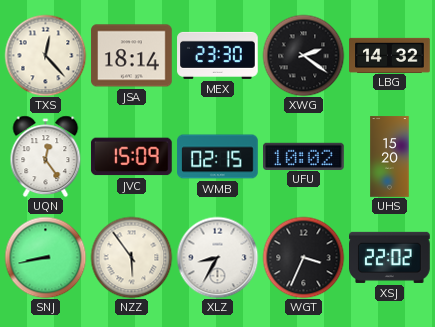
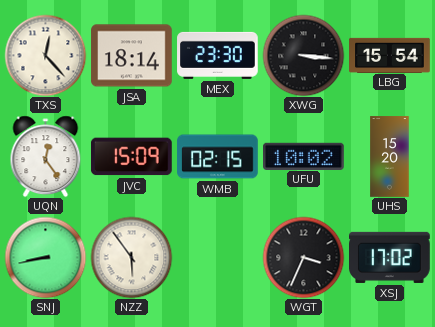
XWG: 2:21 -> 3:16 (303, 55)
LBG: 14:32 -> 15:54 (390, 55)
XLZ: 8:35 -> none (217, 257)
XSJ: 22:02 -> 17:02 (390, 257)
